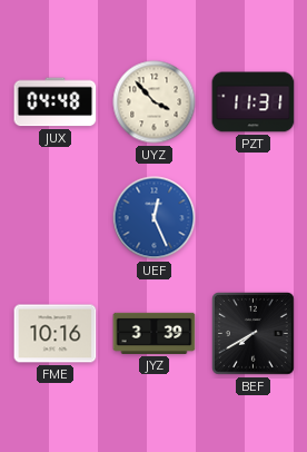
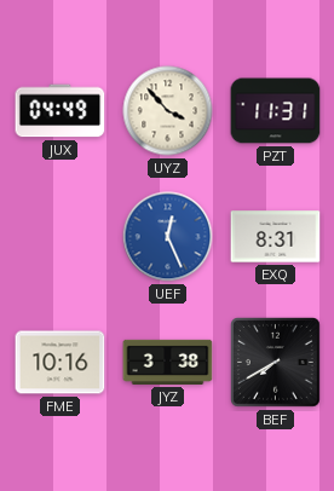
JUX: 04:48 -> 04:49 (61, 111)
EXQ: none -> 8:31 (276, 237)
JYZ: 3:39 -> 3:38 (168, 362)
